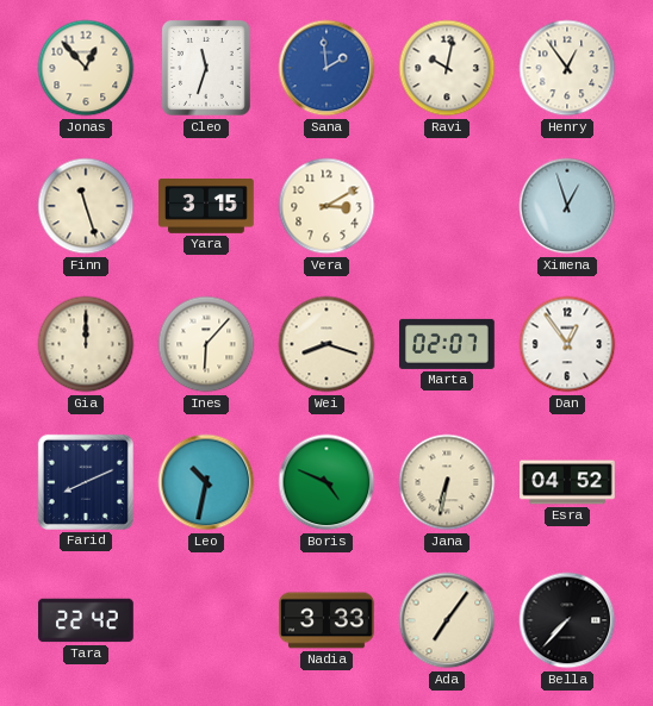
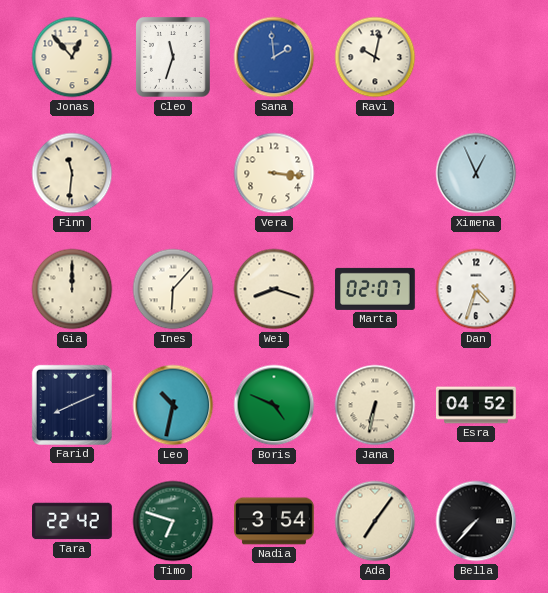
Henry: 12:54 -> none (567, 68)
Finn: 11:27 -> 11:31 (72, 173)
Yara: 3:15 -> none (207, 207)
Vera: 3:10 -> 3:16 (274, 173)
Ximena: 12:57 -> 12:56 (476, 173)
Dan: 12:54 -> 4:33 (476, 289)
Timo: none -> 6:48 (173, 521)
Nadia: 3:33 -> 3:54 (275, 521)
